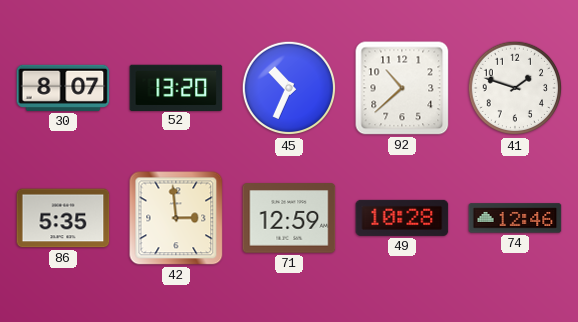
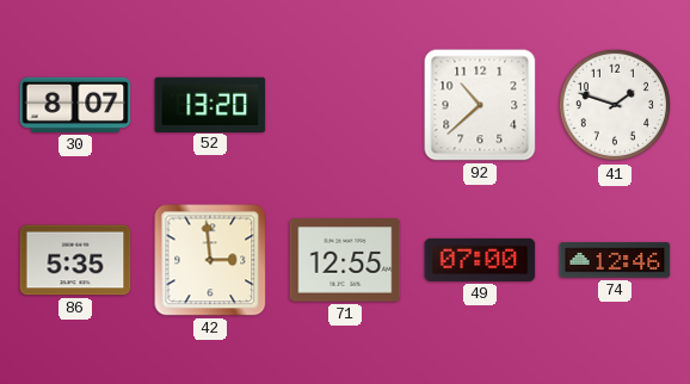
45: 10:34 -> none (289, 88)
71: 12:59 -> 12:55 (345, 260)
49: 10:28 -> 07:00 (480, 260)
